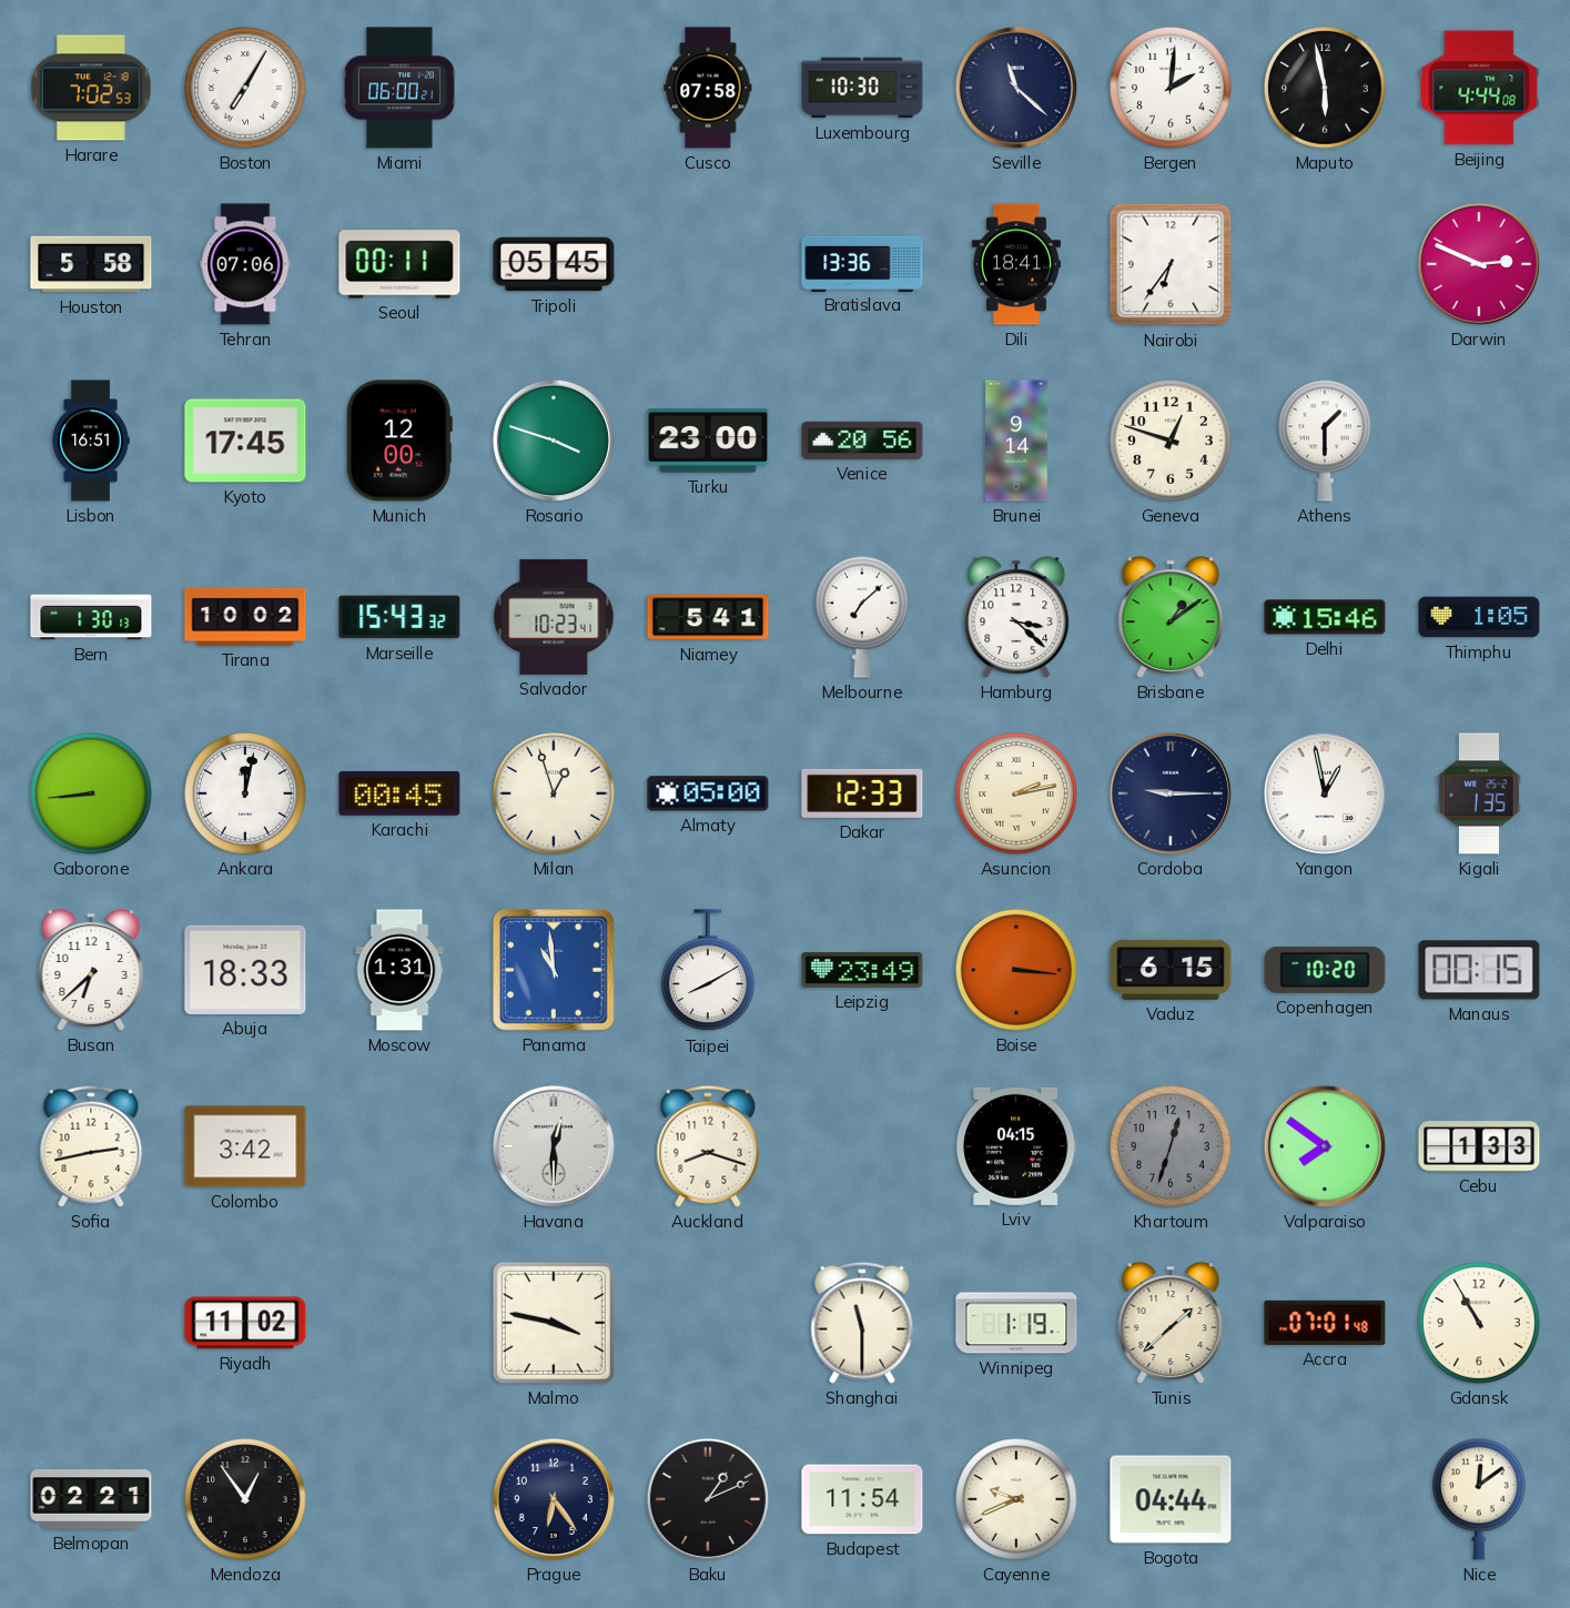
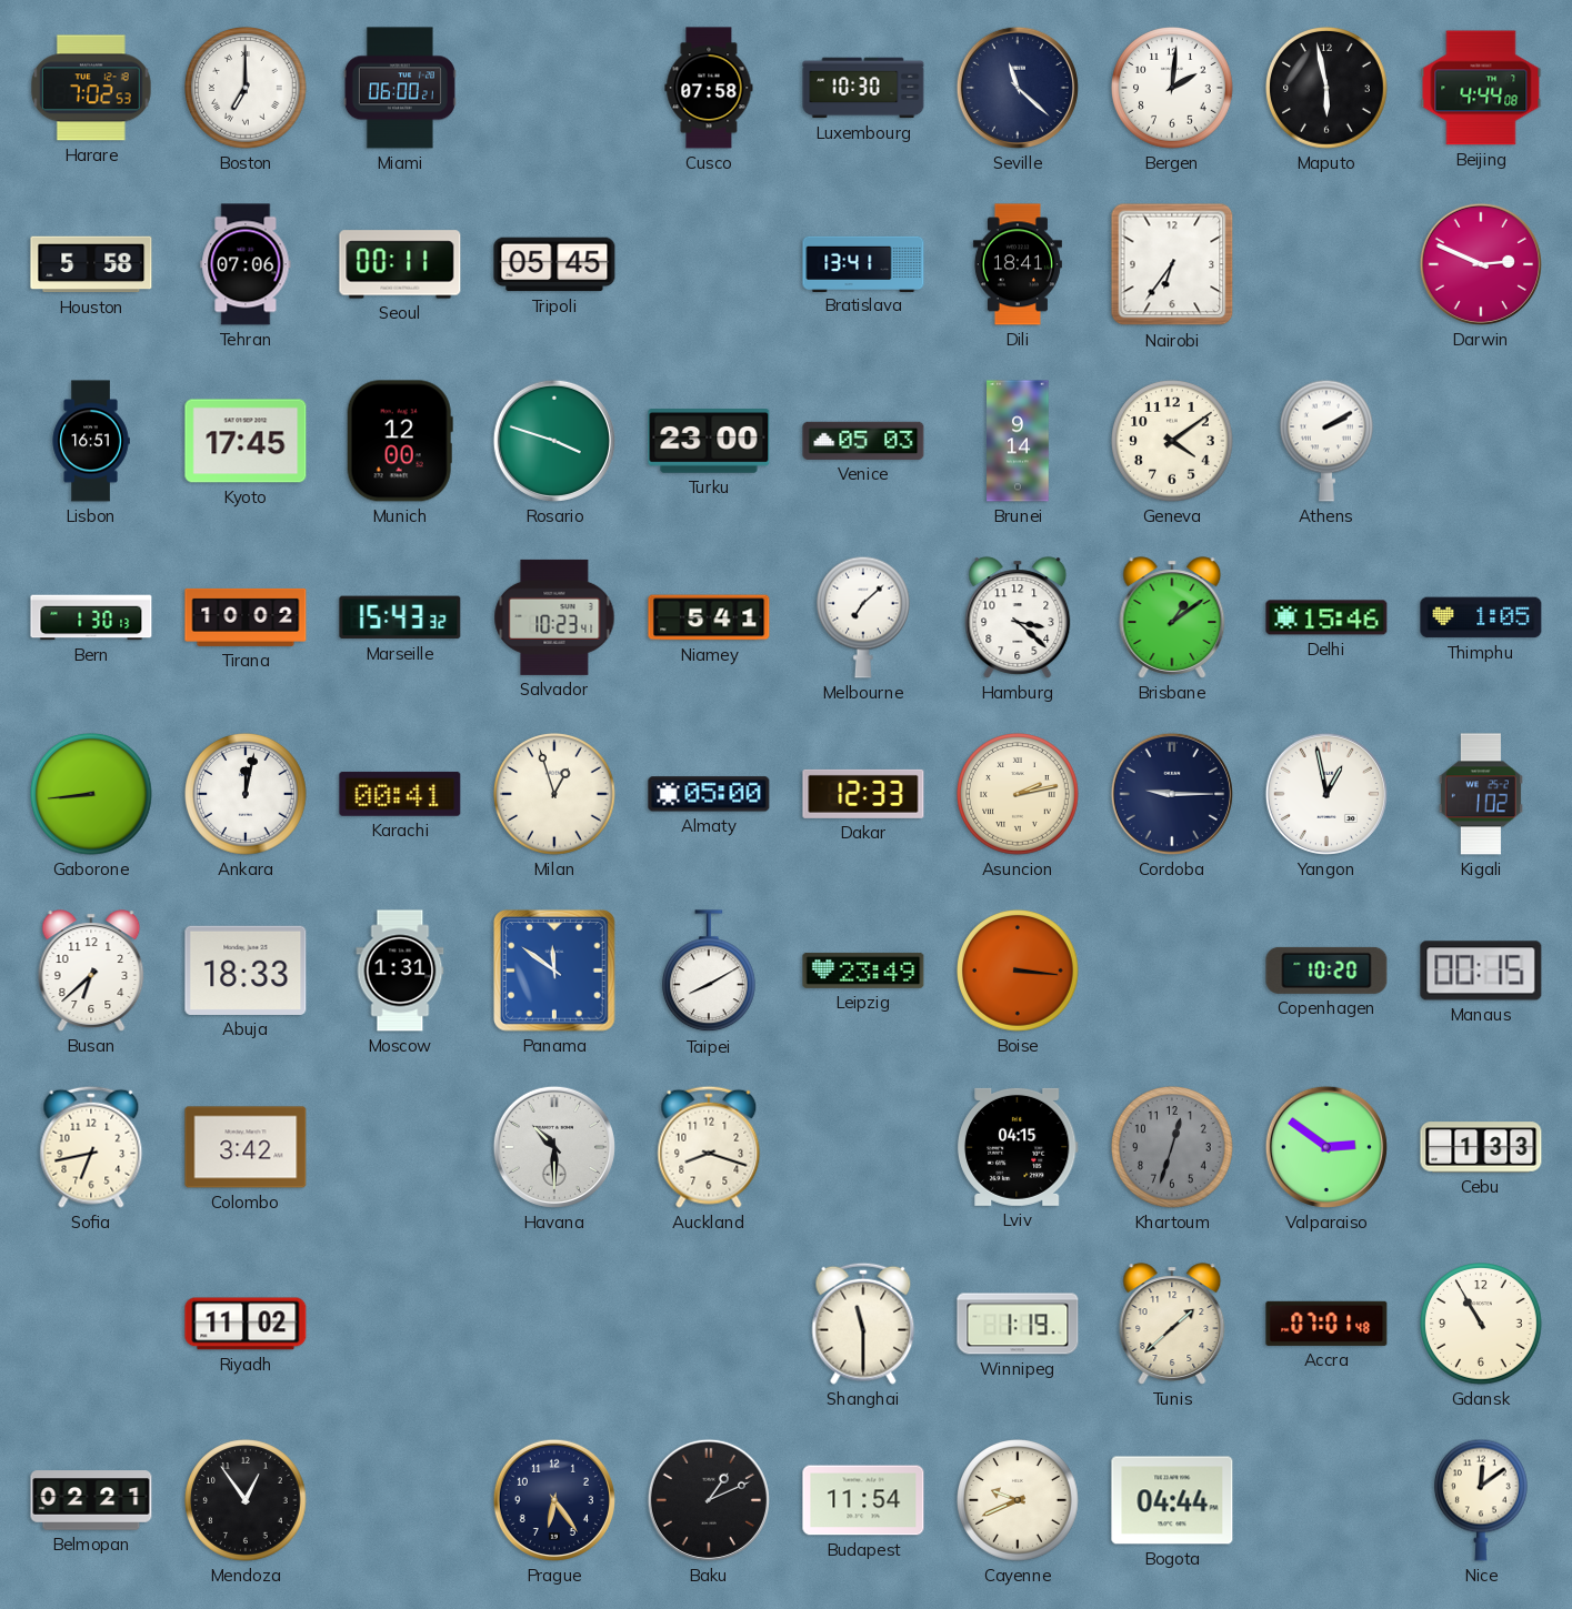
Boston: 7:05 -> 7:00 (247, 89)
Bratislava: 13:36 -> 13:41 (863, 263)
Venice: 20:56 -> 05:03 (863, 441)
Geneva: 12:48 -> 4:09 (1173, 442)
Athens: 1:30 -> 2:10 (1326, 441)
Karachi: 00:45 -> 00:41 (400, 794)
Kigali: 1:35 -> 1:02 (1481, 794)
Panama: 10:59 -> 11:51 (555, 972)
Vaduz: 6:15 -> none (1171, 970)
Sofia: 2:43 -> 6:43 (91, 1147)
Havana: 12:30 -> 10:30 (554, 1147)
Valparaiso: 7:51 -> 2:51 (1326, 1147)
Malmo: 3:47 -> none (554, 1323)
